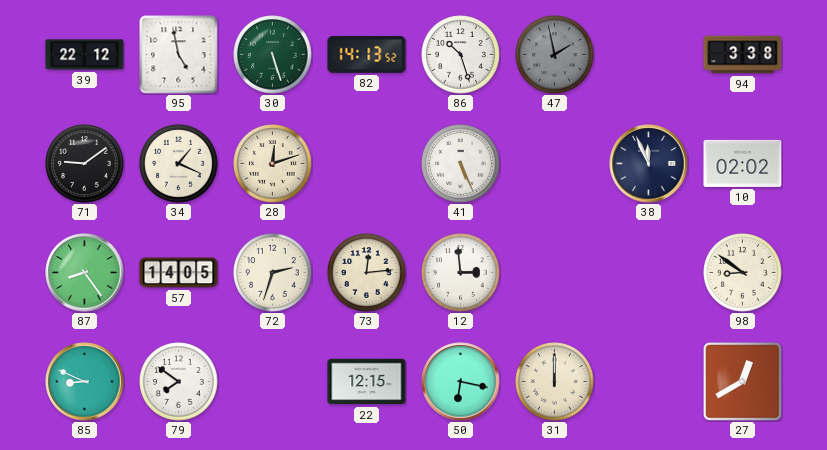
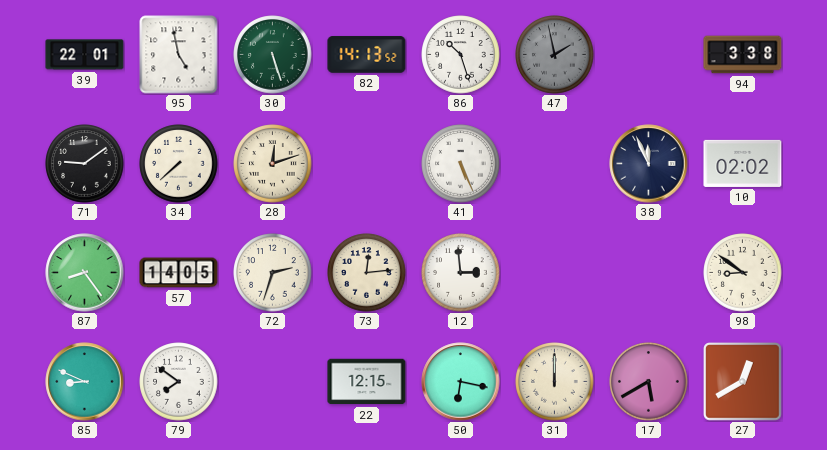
39: 22:12 -> 22:01 (85, 55)
34: 1:19 -> 7:38 (179, 164)
17: none -> 5:40 (649, 382)
